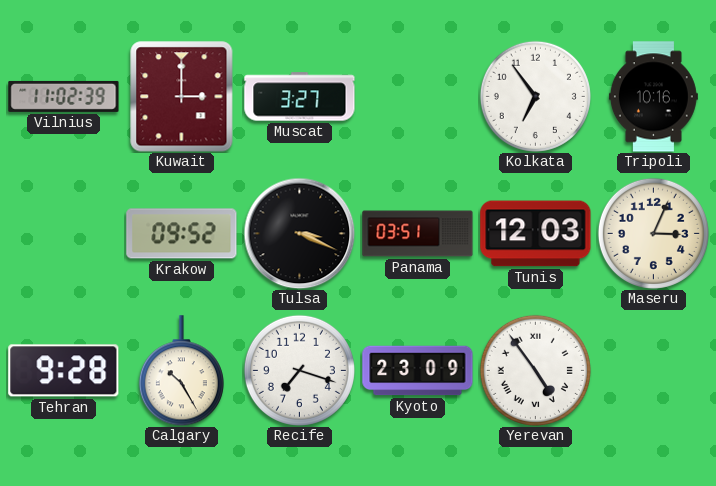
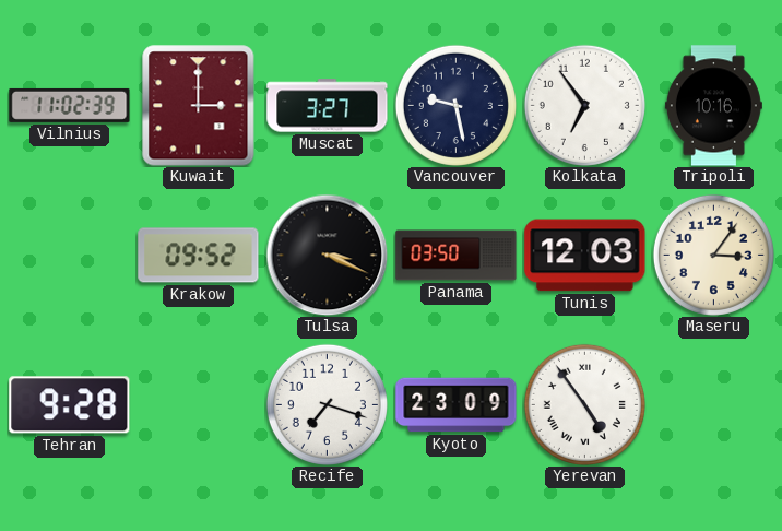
Vancouver: none -> 9:28 (455, 105)
Panama: 03:51 -> 03:50 (457, 256)
Maseru: 3:04 -> 3:06 (713, 255)
Calgary: 10:25 -> none (181, 371)
